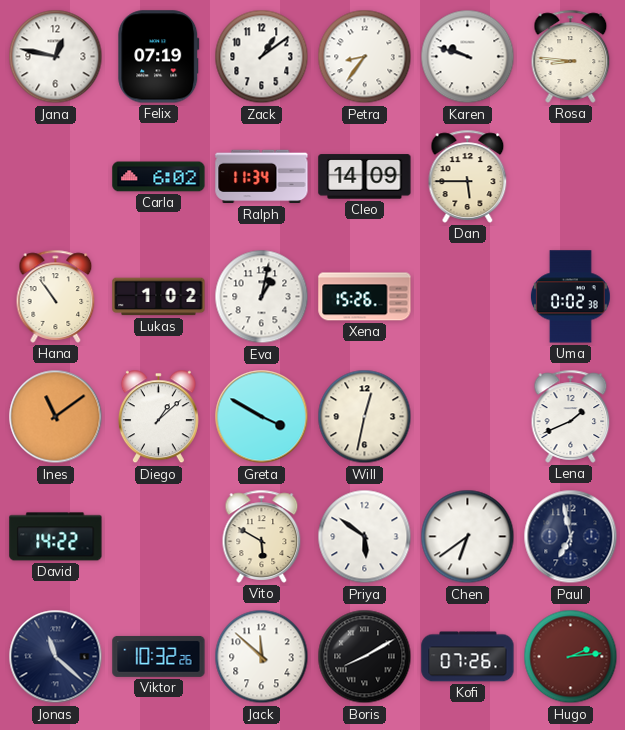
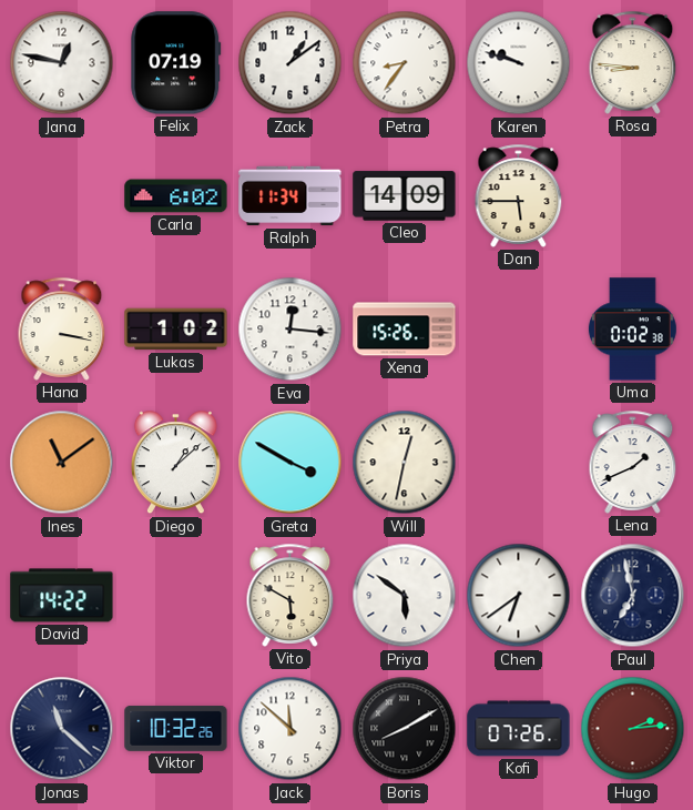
Hana: 10:54 -> 3:17 (62, 328)
Eva: 1:02 -> 12:16 (291, 330)
